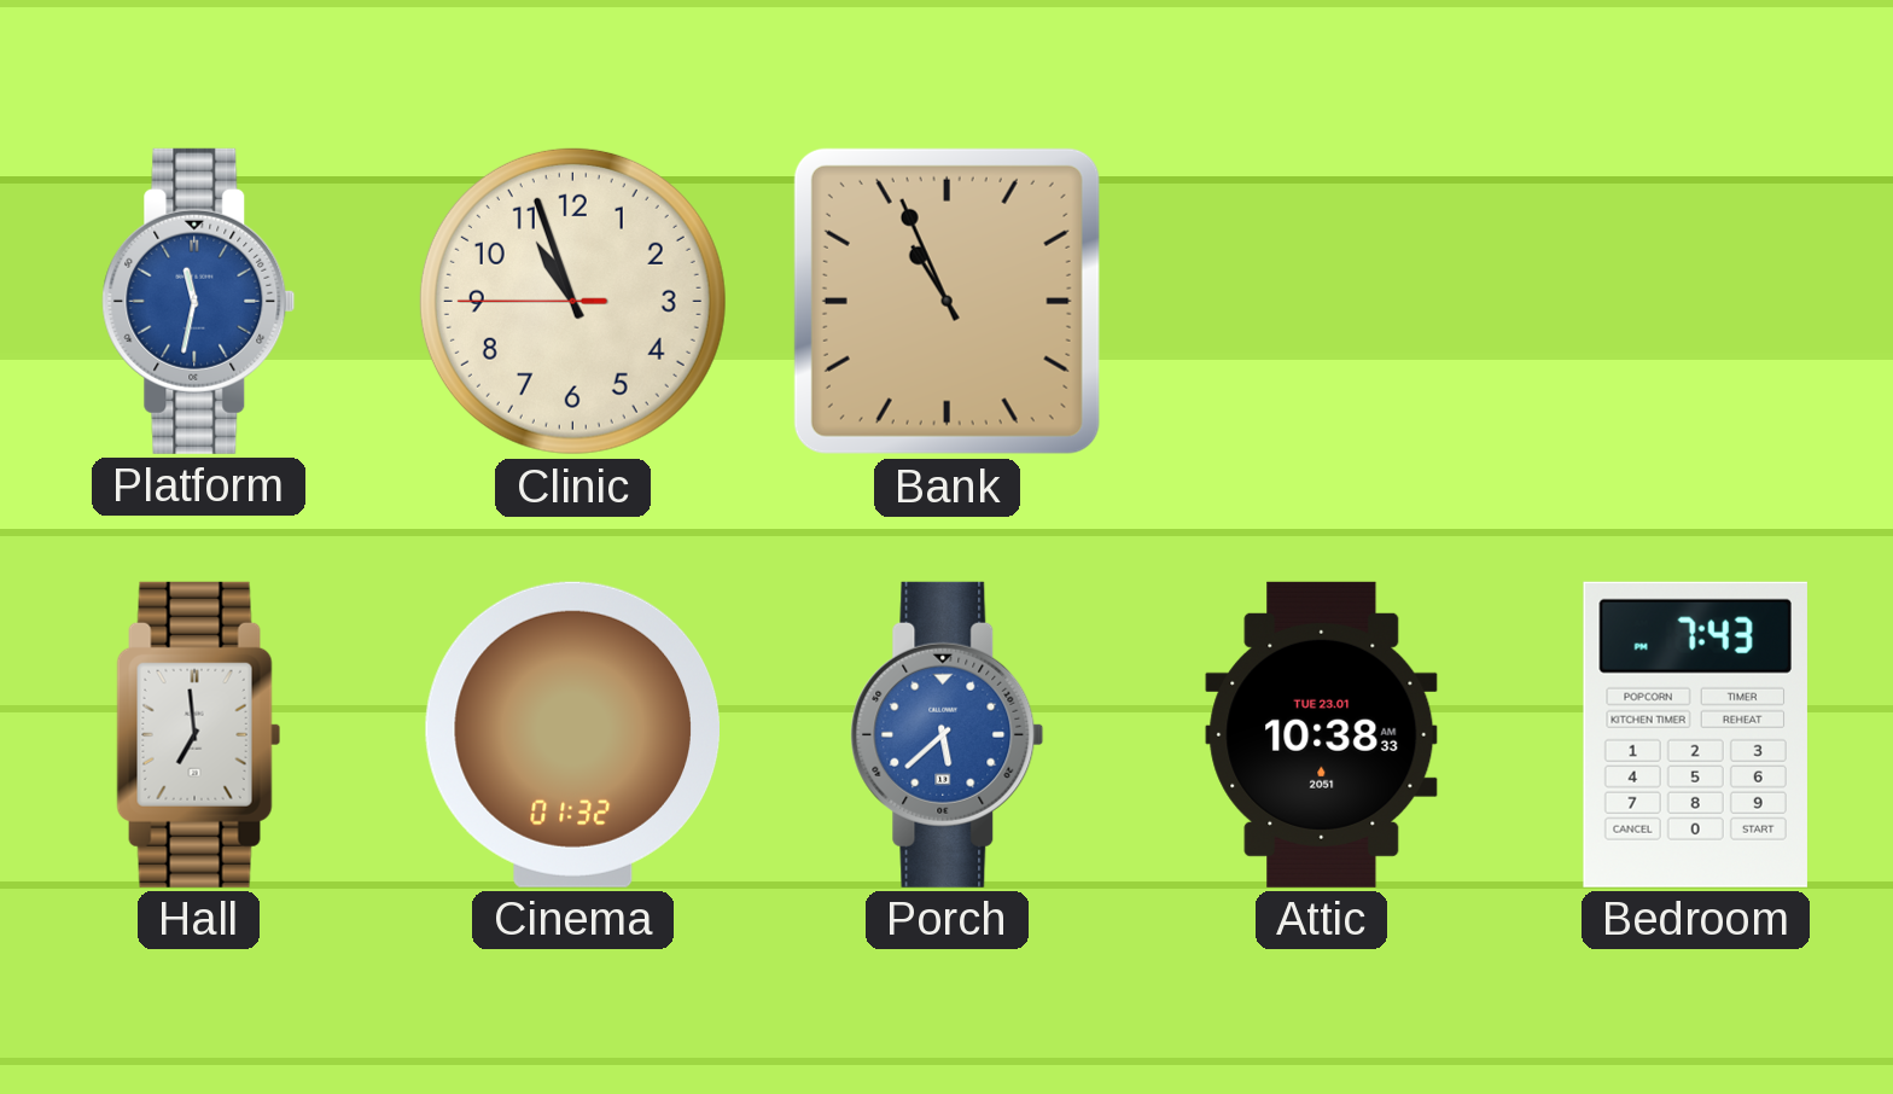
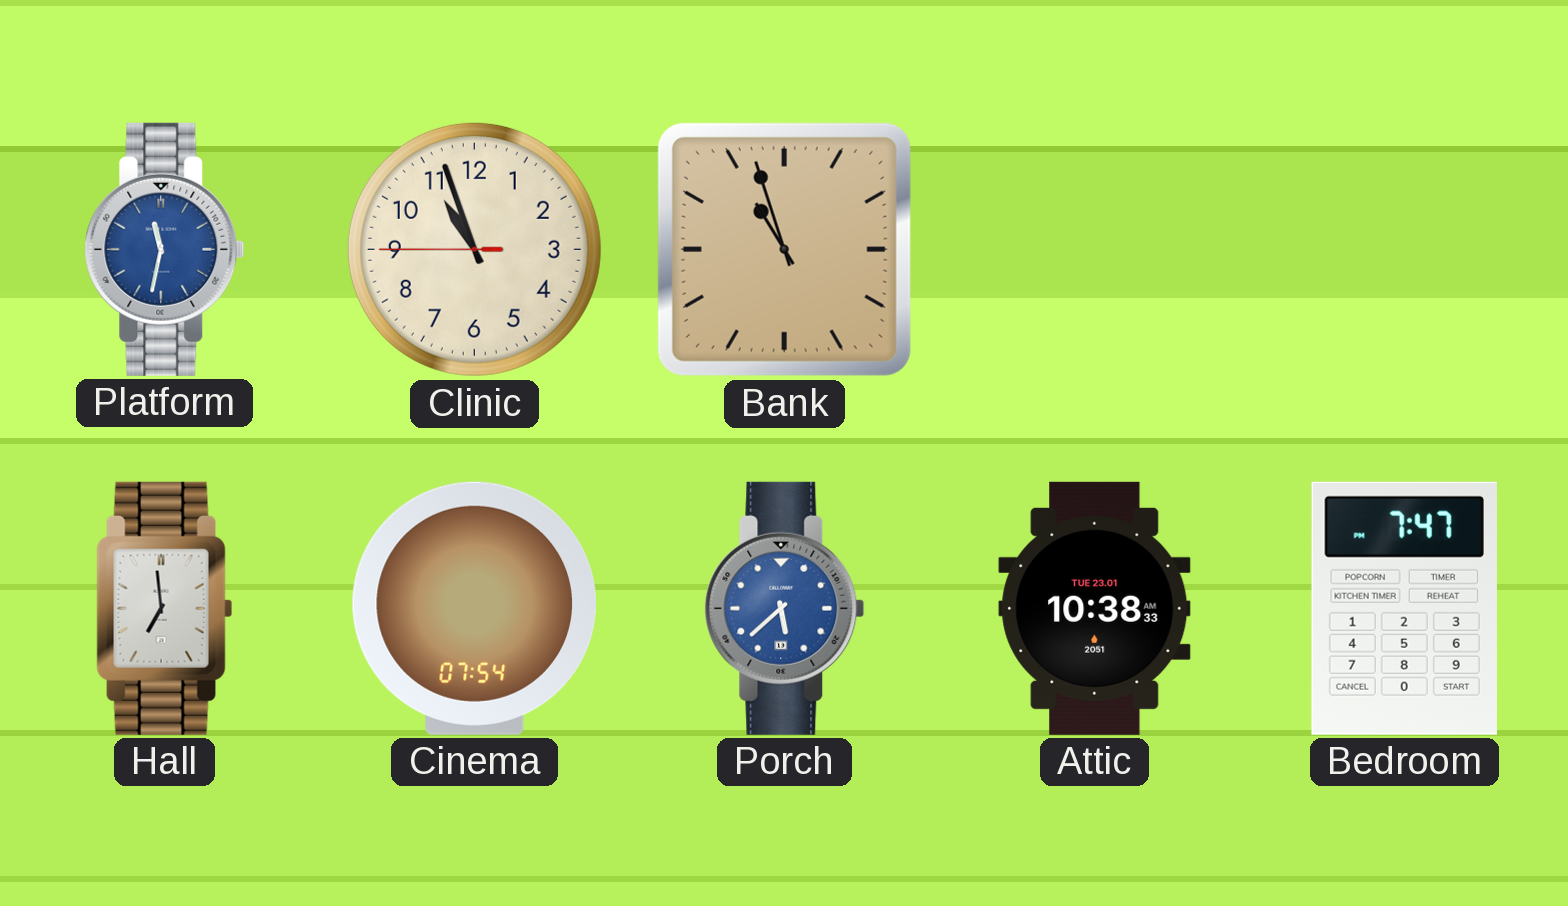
Bank: 10:56 -> 10:57 (784, 249)
Cinema: 01:32 -> 07:54 (474, 608)
Bedroom: 7:43 -> 7:47 (1404, 608)
